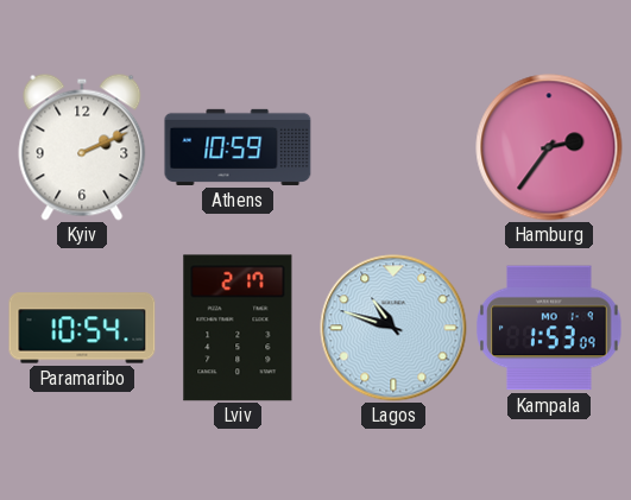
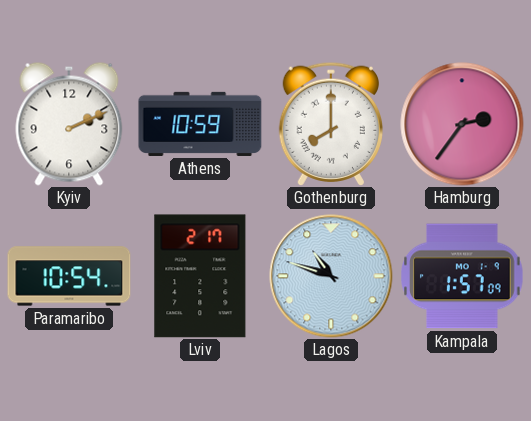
Gothenburg: none -> 8:00 (330, 124)
Kampala: 1:53 -> 1:57 (462, 276)
